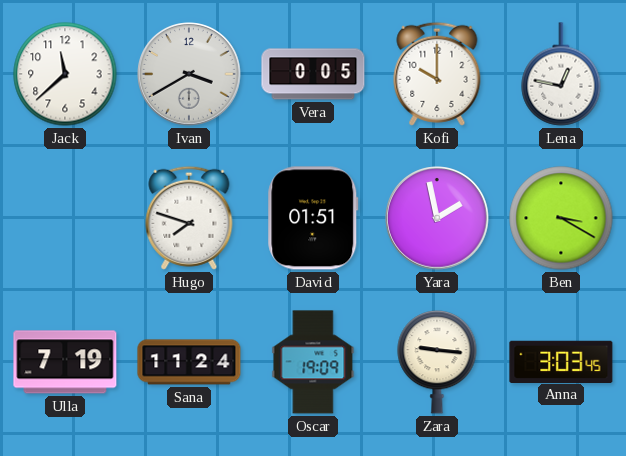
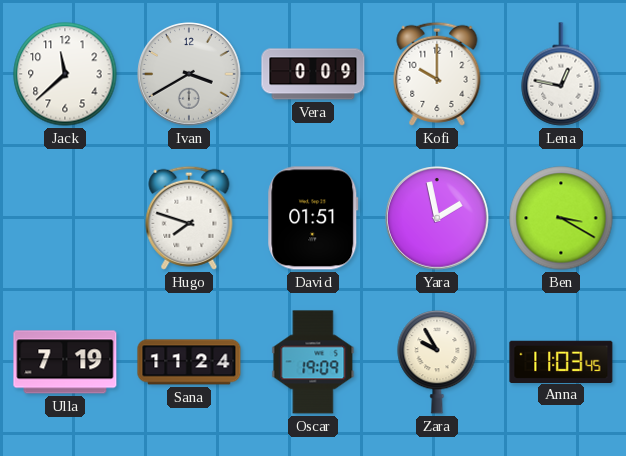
Vera: 0:05 -> 0:09 (313, 74)
Zara: 9:16 -> 9:55 (437, 363)
Anna: 3:03 -> 11:03 (561, 361)
